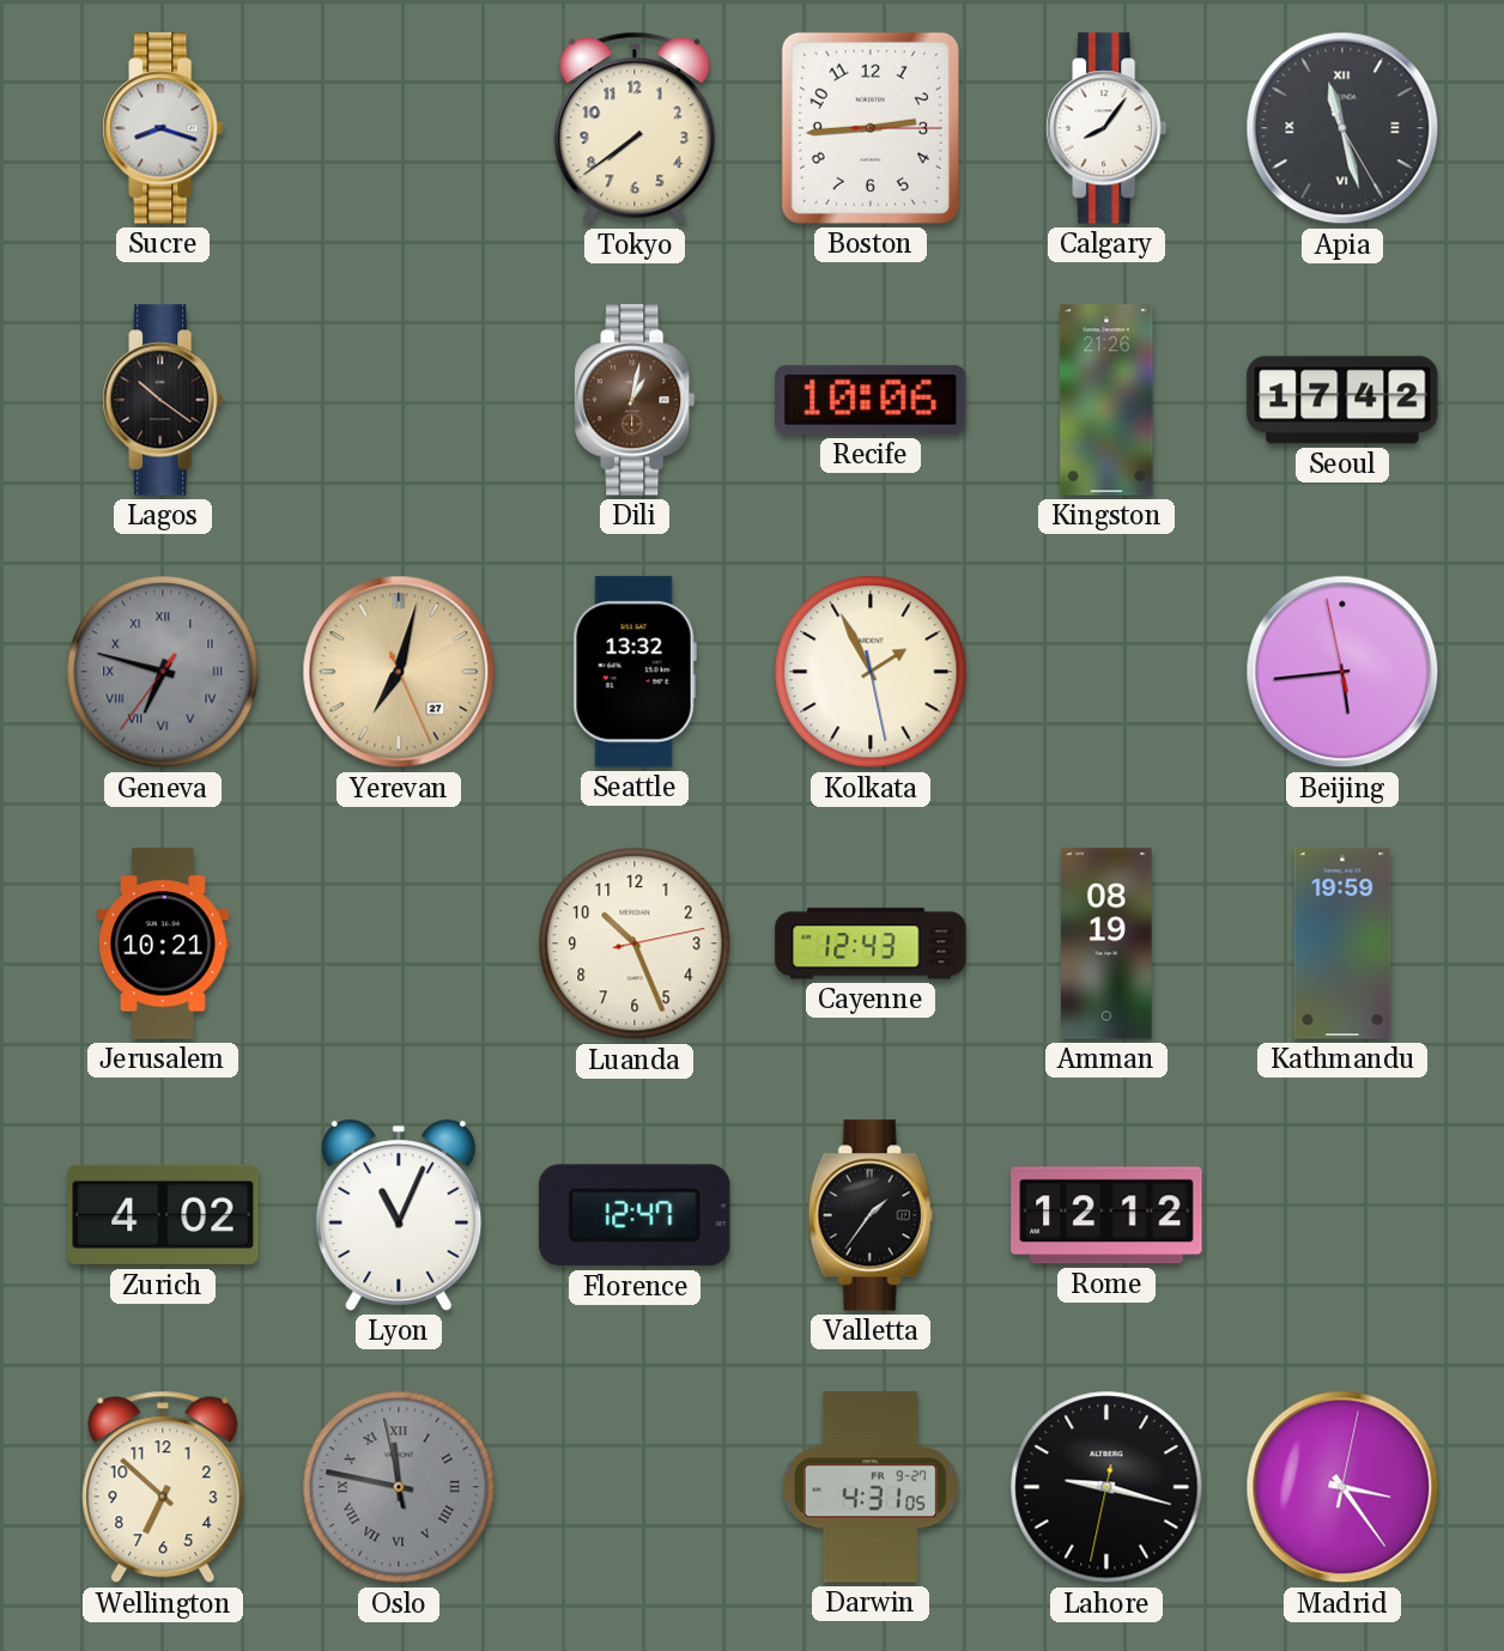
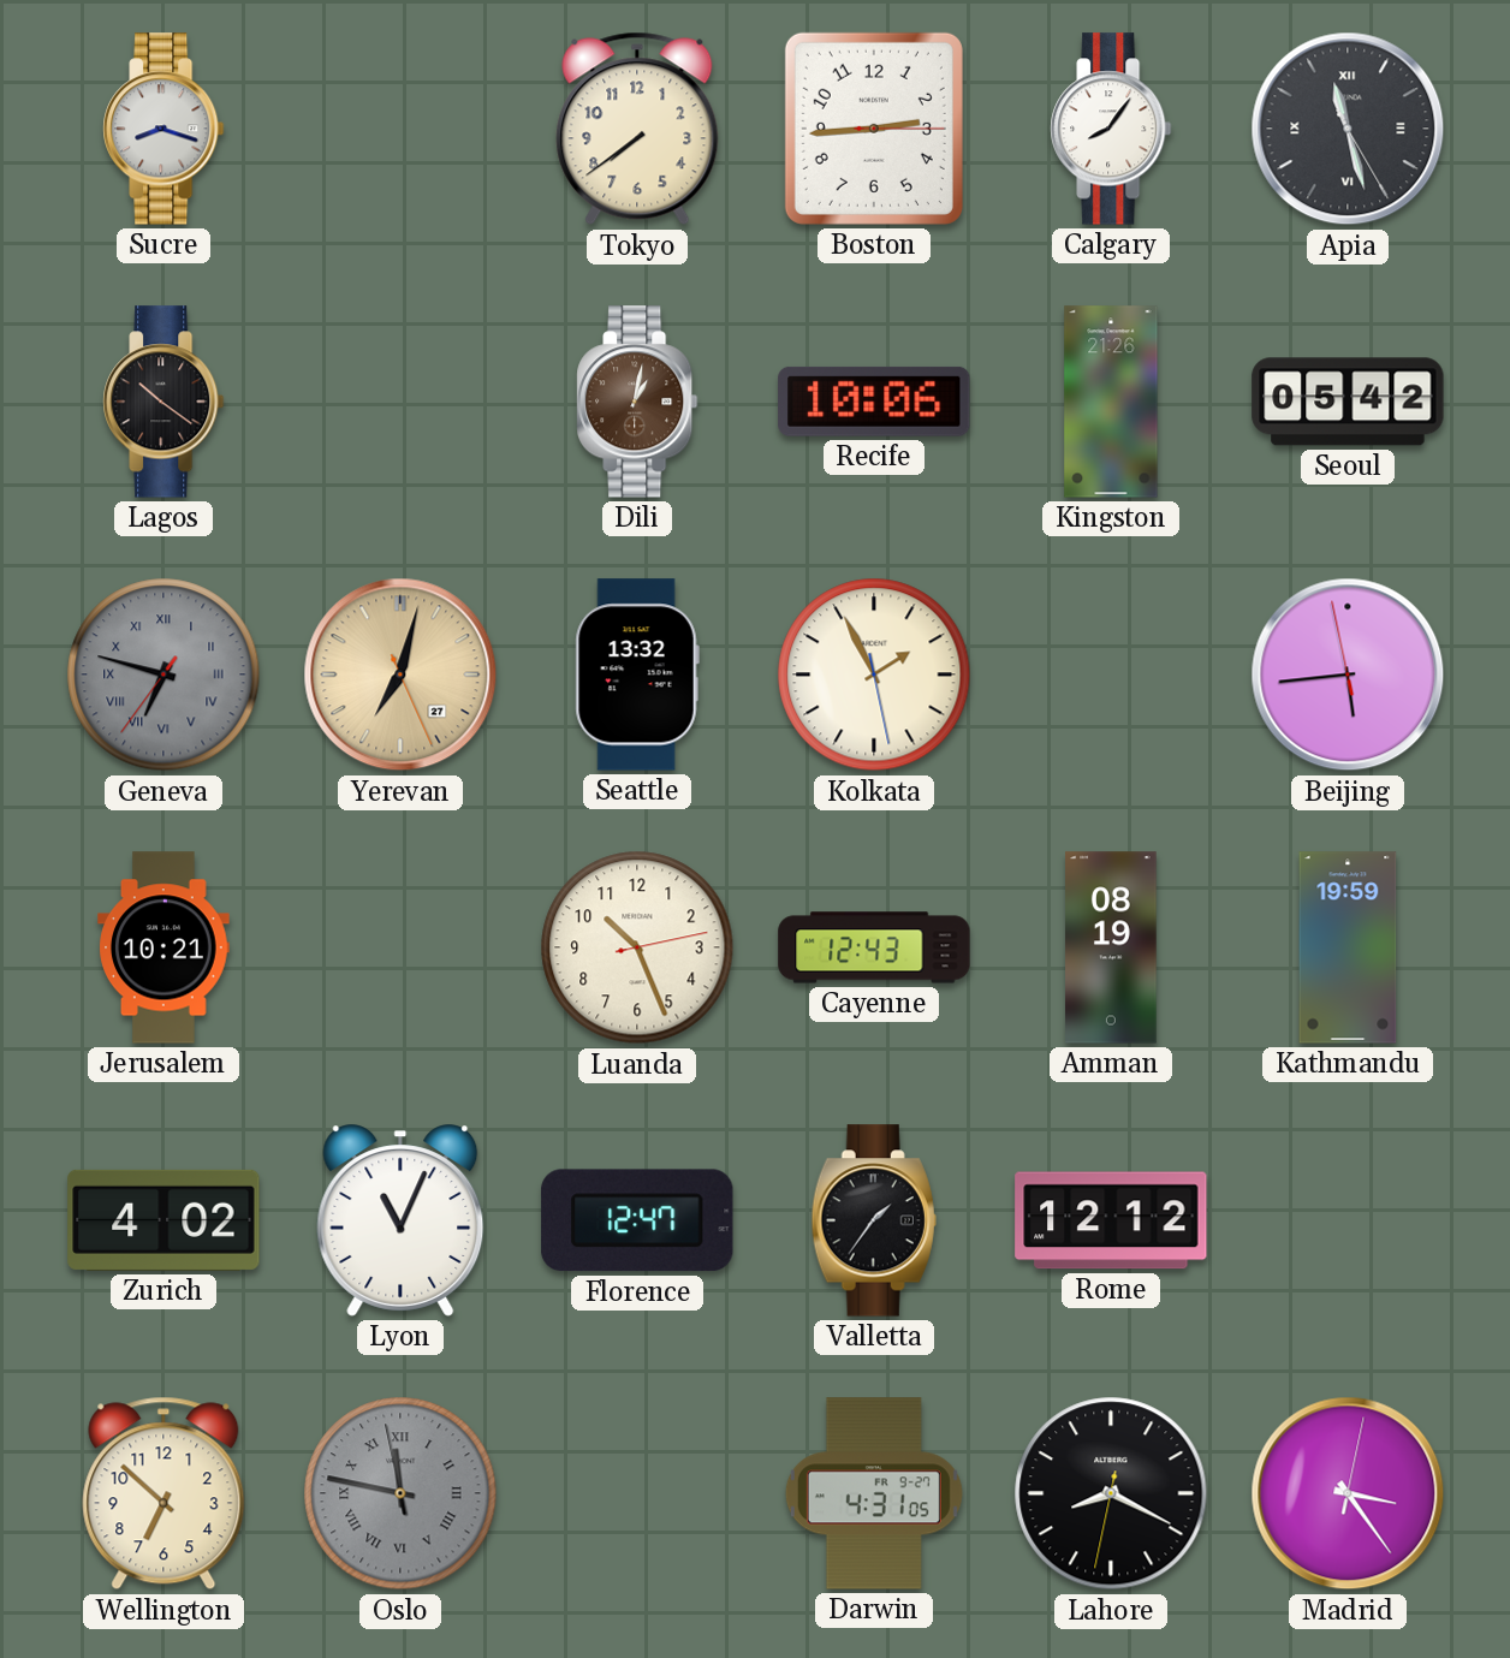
Seoul: 17:42 -> 05:42 (1348, 402)
Lahore: 9:17 -> 8:19 (1111, 1493)
